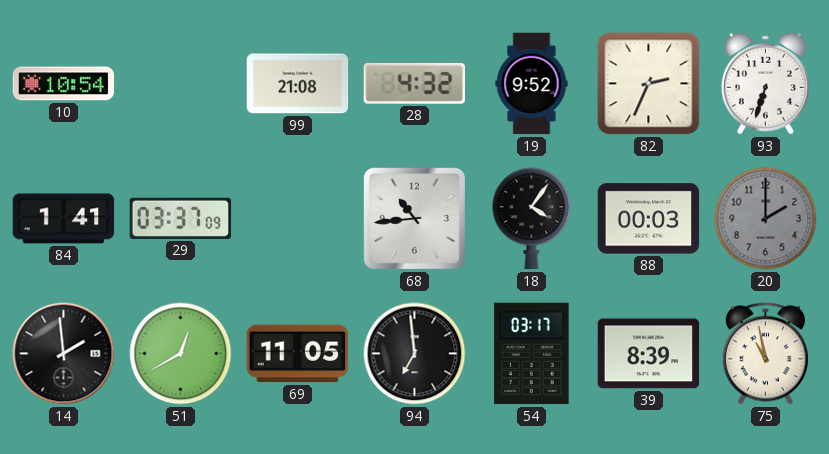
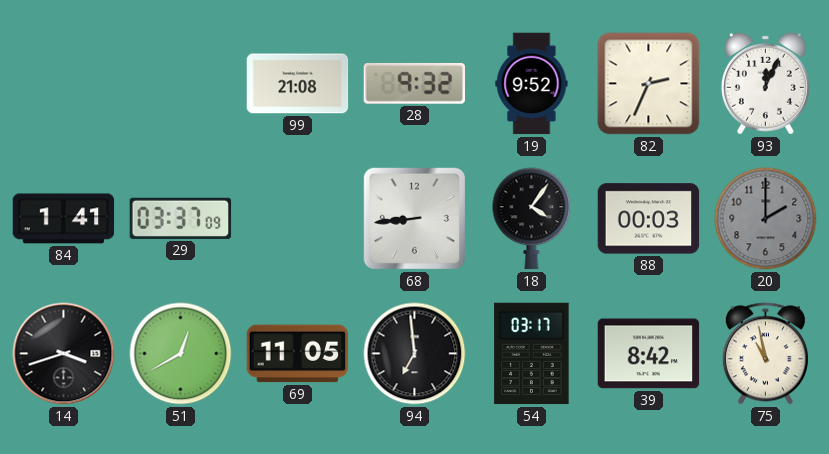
10: 10:54 -> none (64, 84)
28: 4:32 -> 9:32 (414, 83)
93: 6:33 -> 12:04 (765, 83)
68: 10:44 -> 8:44 (414, 218)
14: 1:59 -> 3:42 (64, 354)
39: 8:39 -> 8:42 (649, 354)
